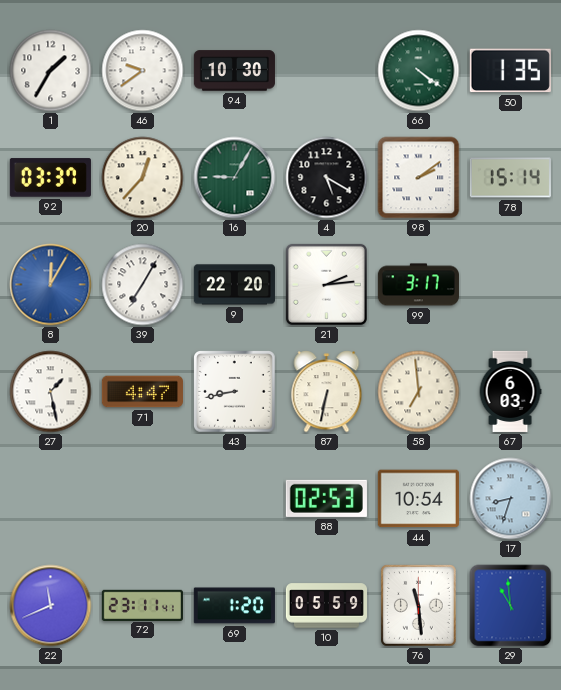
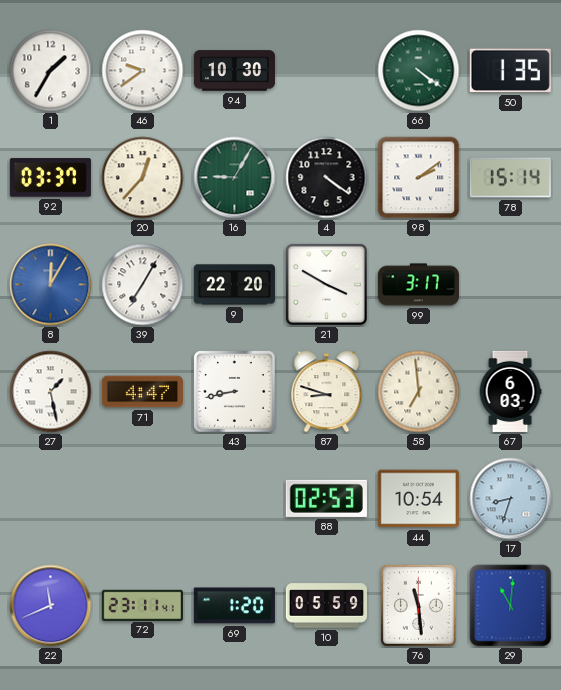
4: 5:20 -> 4:21 (327, 178)
21: 2:14 -> 3:50 (326, 284)
87: 6:32 -> 8:48 (327, 392)
29: 10:59 -> 11:01 (511, 606)
